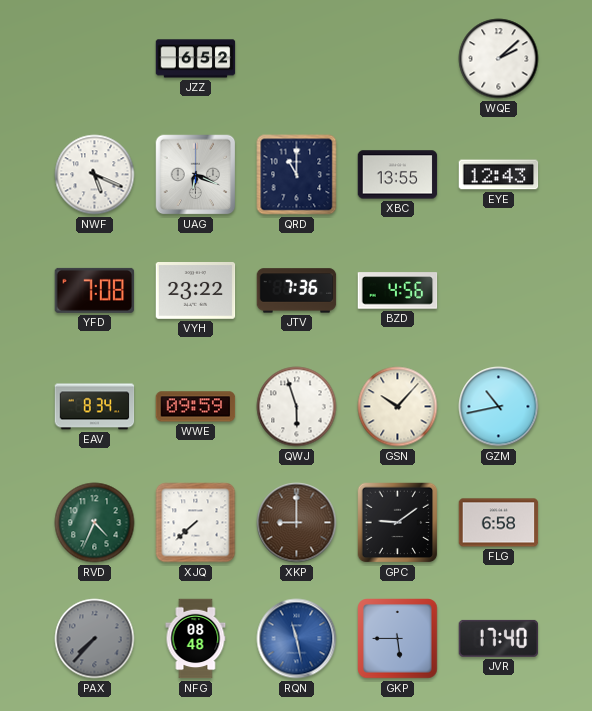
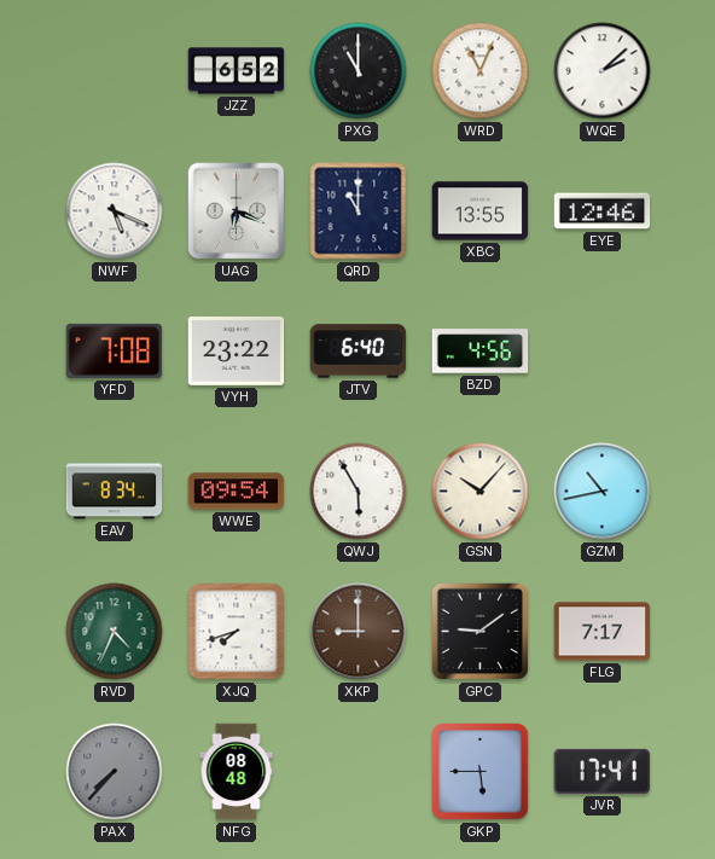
PXG: none -> 11:00 (359, 71)
WRD: none -> 11:04 (481, 71)
EYE: 12:43 -> 12:46 (603, 211)
JTV: 7:36 -> 6:40 (359, 352)
WWE: 09:59 -> 09:54 (237, 492)
QWJ: 5:57 -> 5:55 (359, 492)
XJQ: 7:38 -> 7:42 (237, 632)
FLG: 6:58 -> 7:17 (603, 632)
RQN: 11:28 -> none (297, 639)
JVR: 17:40 -> 17:41 (603, 771)
